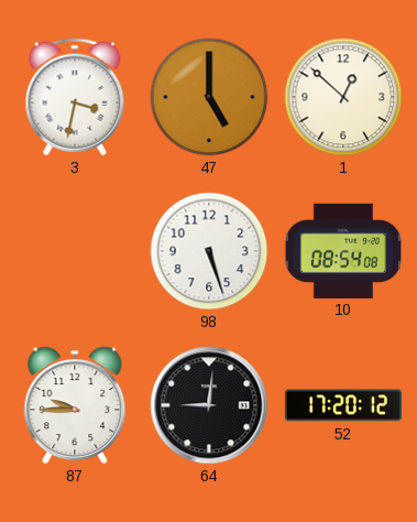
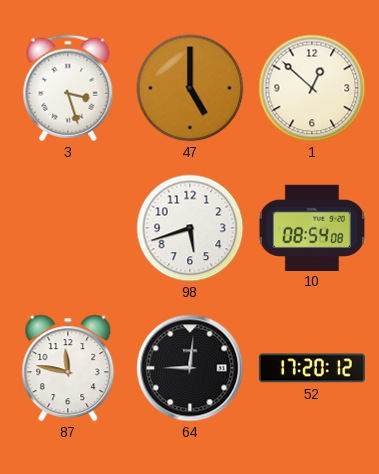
3: 3:32 -> 3:27 (68, 88)
98: 5:27 -> 5:42 (190, 228)
87: 9:45 -> 11:47 (68, 368)
